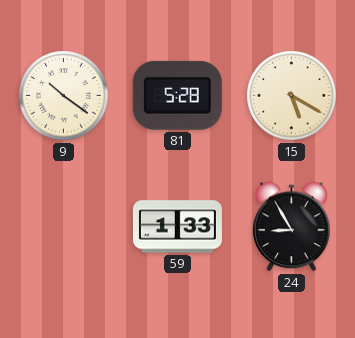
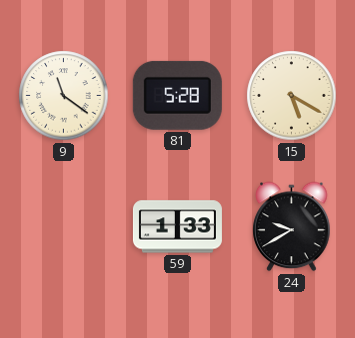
9: 10:21 -> 11:21 (64, 96)
24: 8:55 -> 9:40 (292, 227)
